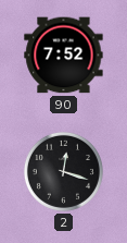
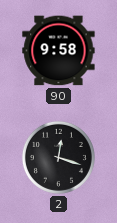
90: 7:52 -> 9:58 (59, 51)
